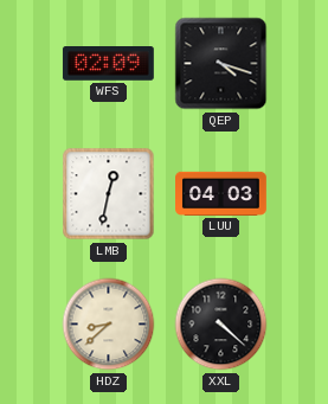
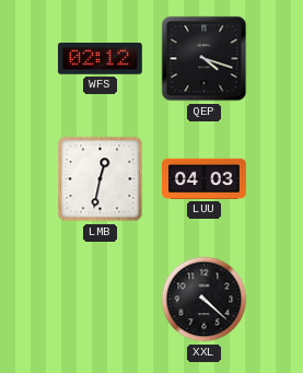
WFS: 02:09 -> 02:12 (100, 59)
HDZ: 8:38 -> none (109, 325)
